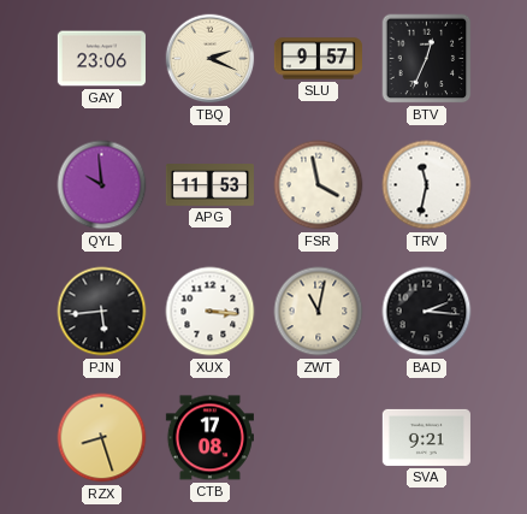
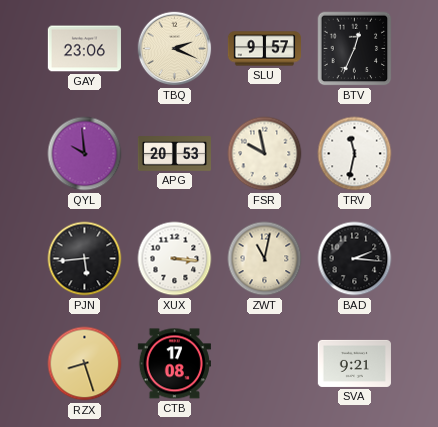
APG: 11:53 -> 20:53 (174, 154)
FSR: 3:58 -> 9:58 (265, 154)
